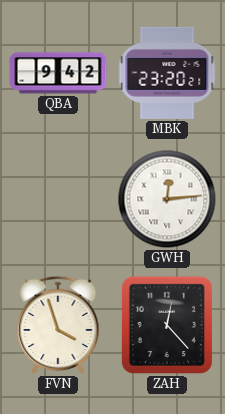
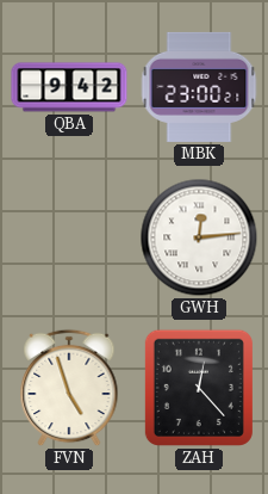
MBK: 23:20 -> 23:00 (199, 87)
FVN: 3:57 -> 4:57 (69, 388)
